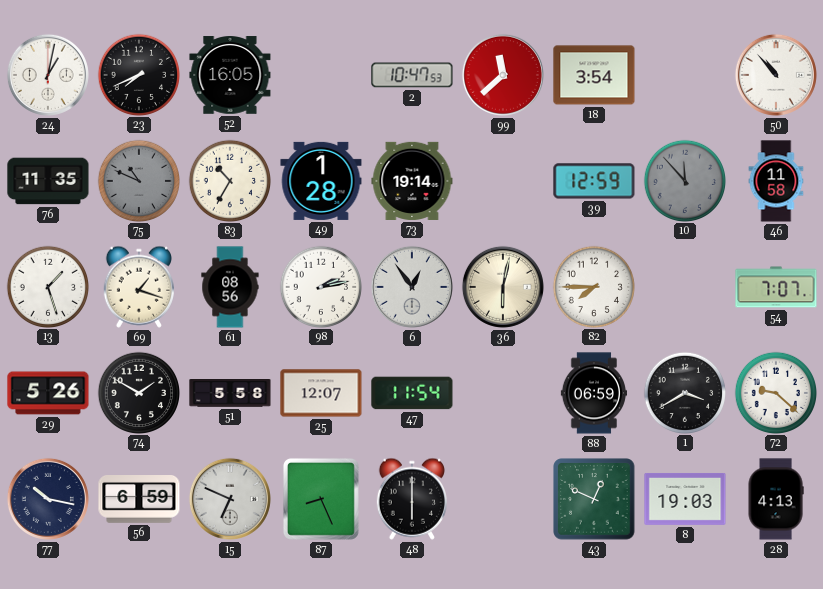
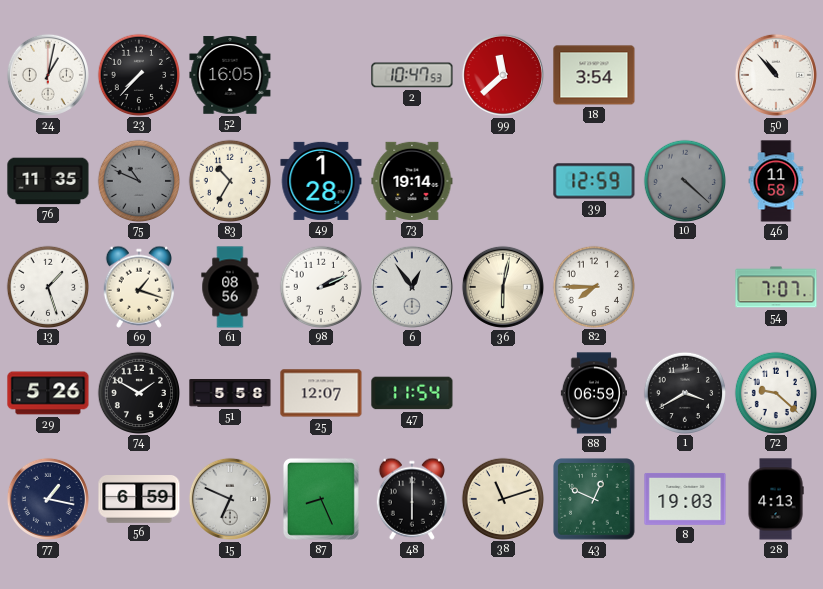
23: 7:41 -> 7:37 (138, 74)
10: 11:53 -> 4:22 (684, 180)
98: 2:13 -> 2:11 (320, 286)
77: 10:17 -> 1:17 (48, 499)
38: none -> 11:12 (502, 498)
